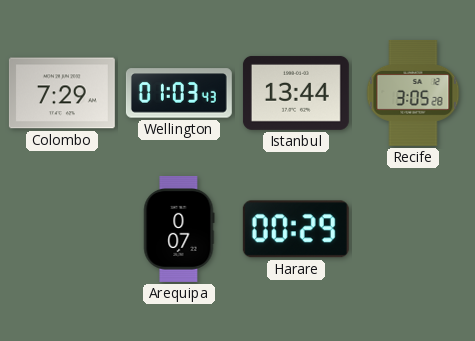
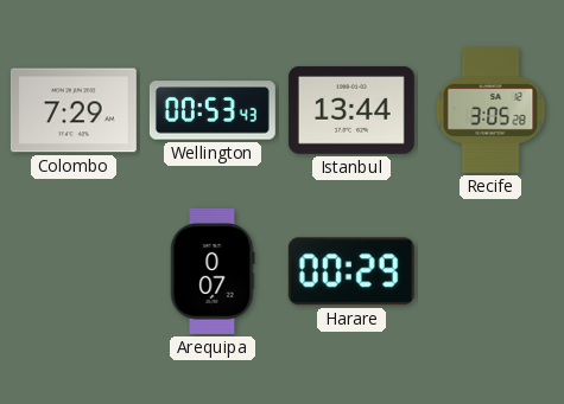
Wellington: 01:03 -> 00:53 (213, 110)
